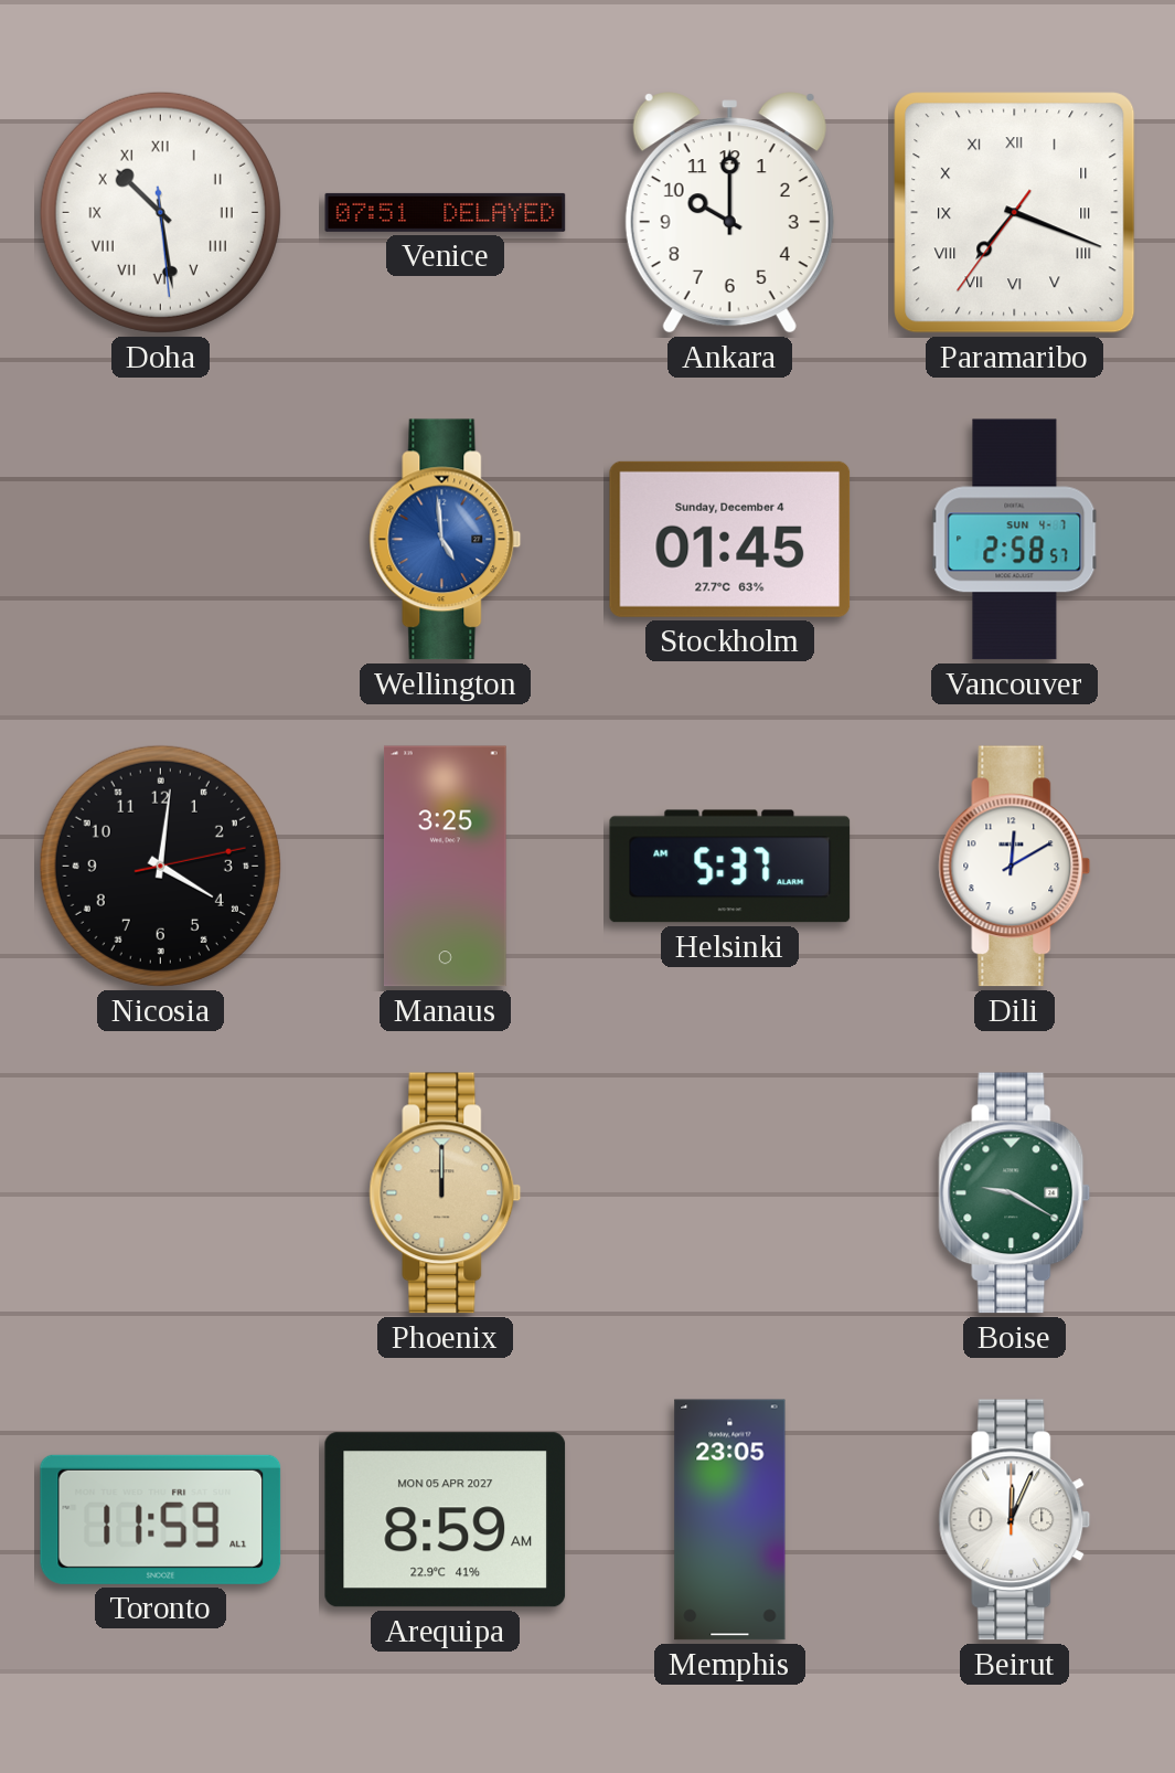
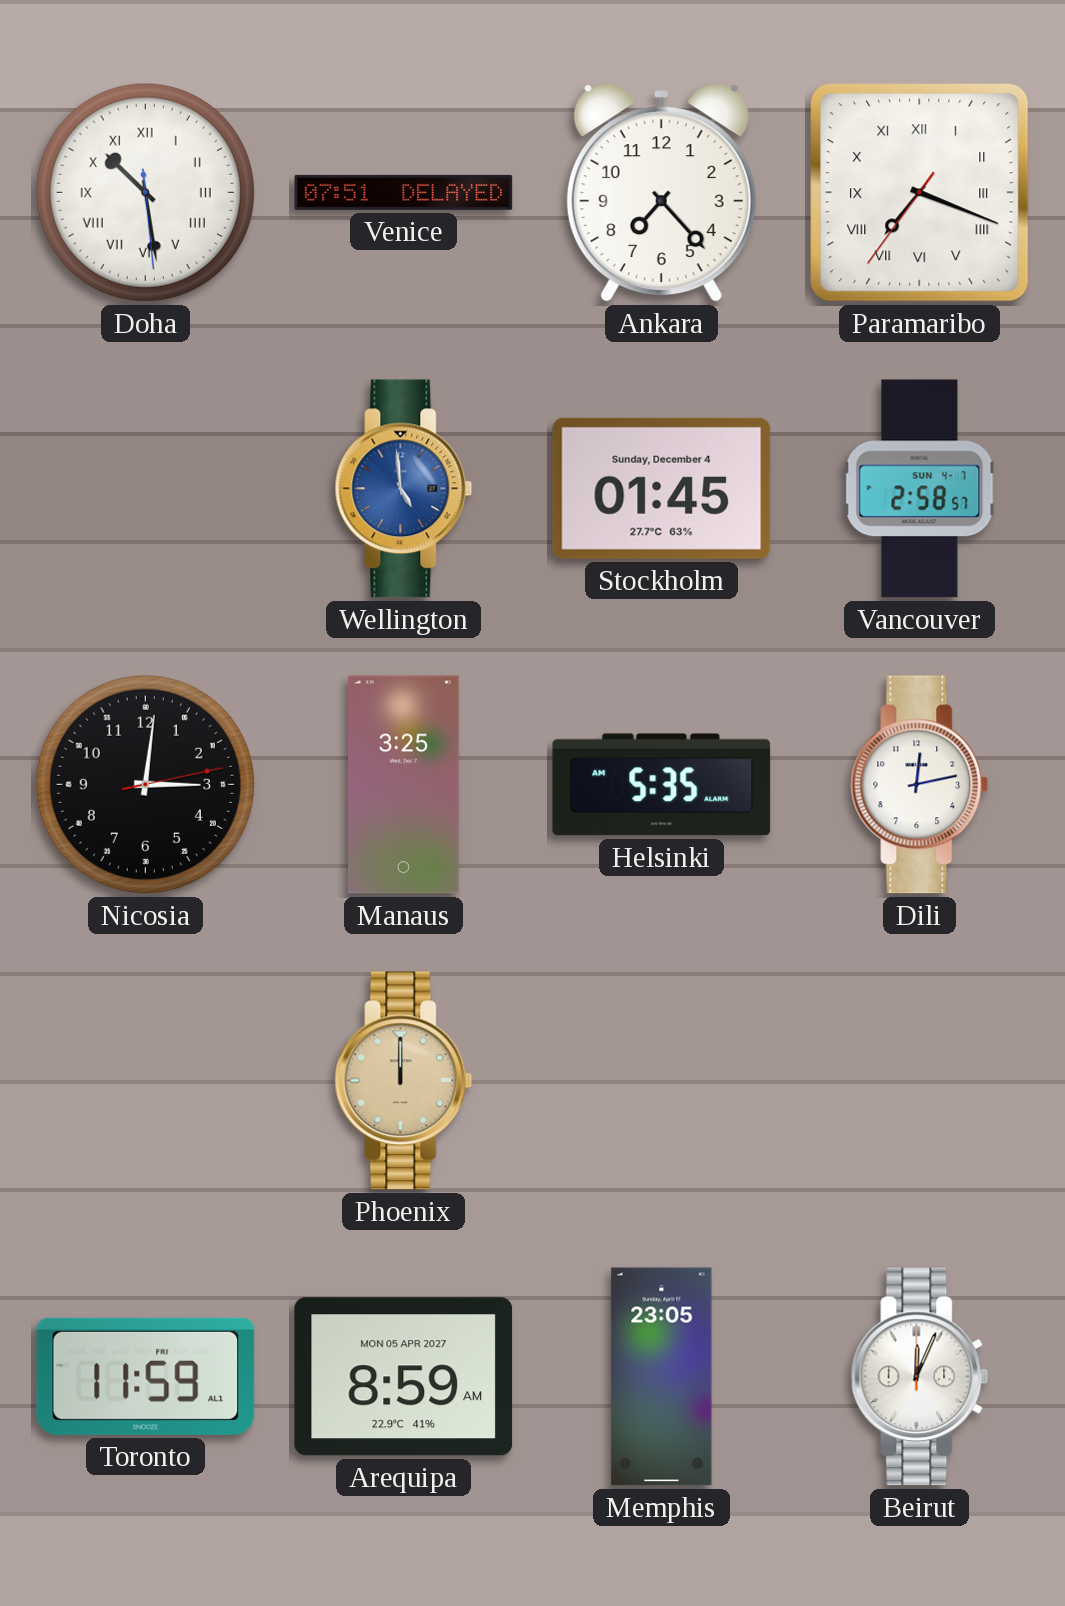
Ankara: 10:00 -> 7:23 (661, 193)
Nicosia: 4:01 -> 3:01 (145, 784)
Helsinki: 5:37 -> 5:35 (662, 785)
Dili: 12:10 -> 12:13 (920, 785)
Boise: 9:20 -> none (1015, 1193)
